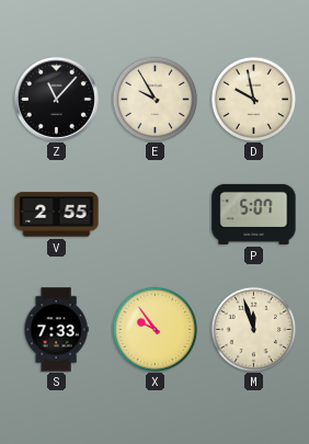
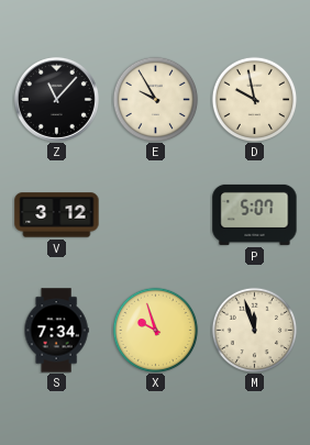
V: 2:55 -> 3:12 (57, 215)
S: 7:33 -> 7:34 (56, 331)
X: 9:54 -> 9:57 (155, 330)
